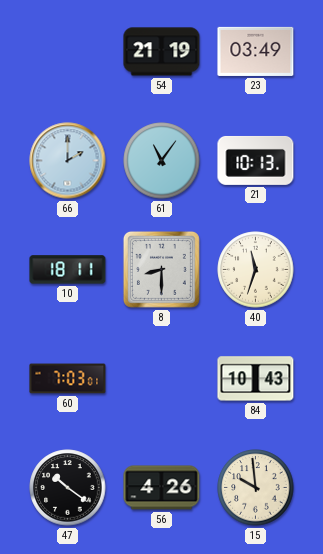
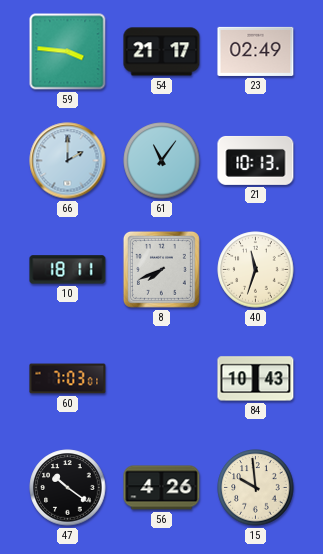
59: none -> 3:46 (68, 52)
54: 21:19 -> 21:17 (162, 52)
23: 03:49 -> 02:49 (256, 51)
8: 8:30 -> 7:41 (161, 269)
